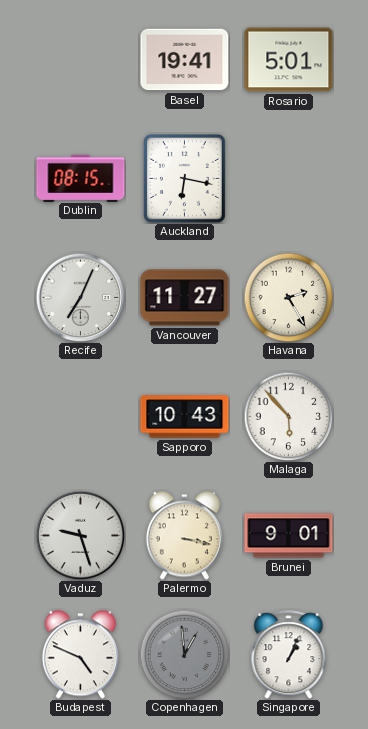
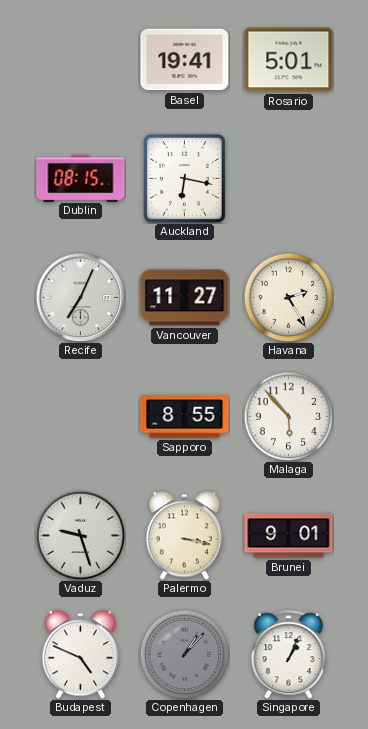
Sapporo: 10:43 -> 8:55 (185, 417)
Copenhagen: 12:59 -> 1:07 (184, 654)
